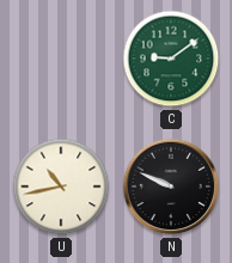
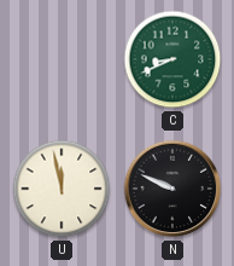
C: 9:09 -> 8:41 (172, 59)
U: 10:43 -> 11:58 (62, 189)
